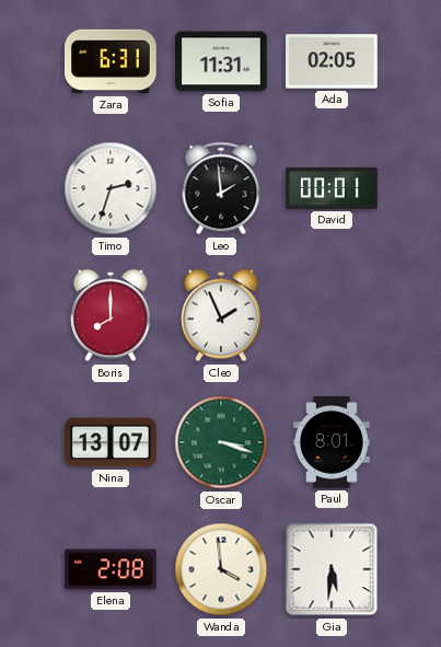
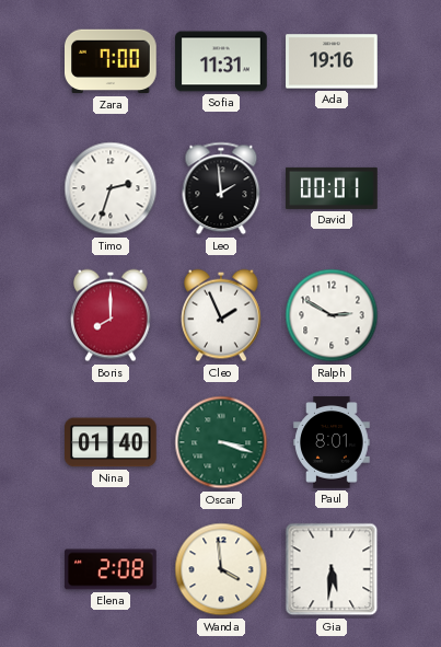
Zara: 6:31 -> 7:00 (112, 61)
Ada: 02:05 -> 19:16 (332, 61)
Ralph: none -> 2:50 (332, 315)
Nina: 13:07 -> 01:40 (112, 442)
